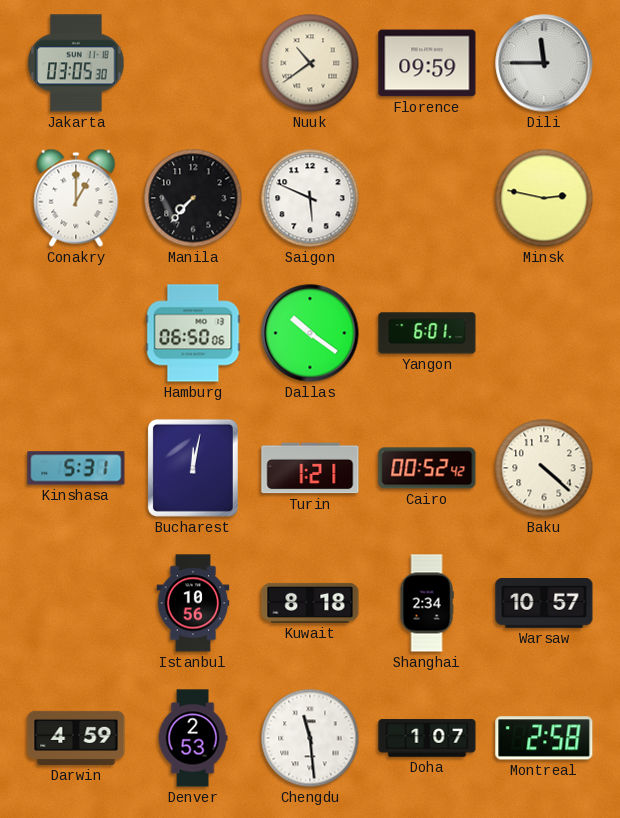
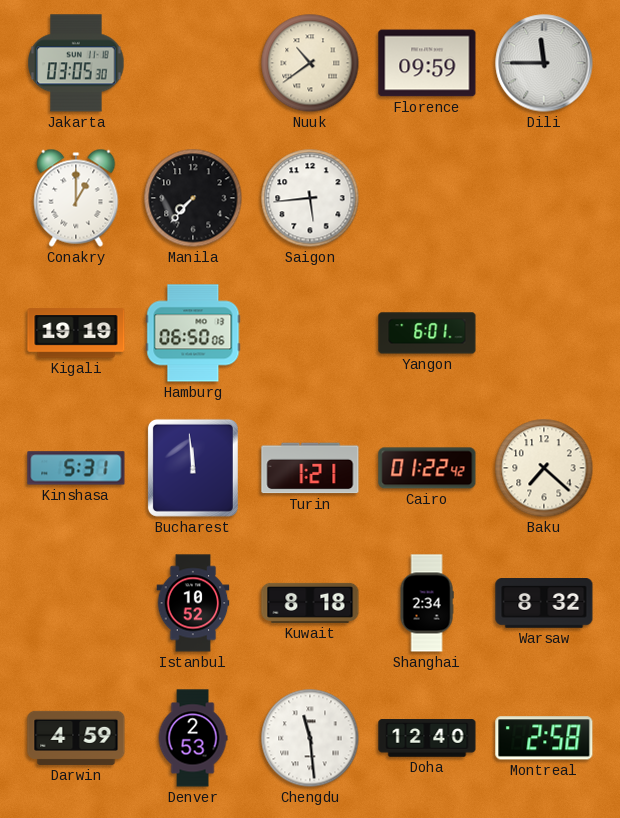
Saigon: 5:49 -> 5:44 (310, 198)
Minsk: 2:47 -> none (544, 198)
Kigali: none -> 19:19 (76, 333)
Dallas: 10:21 -> none (310, 333)
Bucharest: 12:02 -> 11:59 (193, 468)
Cairo: 00:52 -> 01:22 (427, 468)
Baku: 4:22 -> 7:22 (544, 468)
Istanbul: 10:56 -> 10:52 (193, 603)
Warsaw: 10:57 -> 8:32 (544, 604)
Doha: 1:07 -> 12:40 (427, 738)
